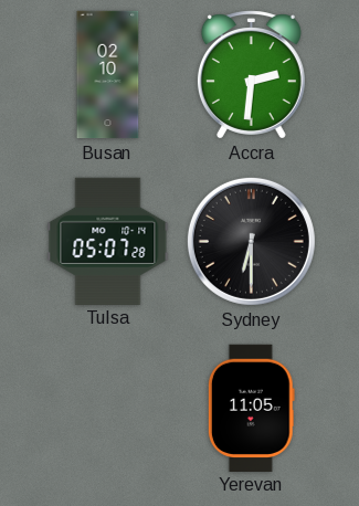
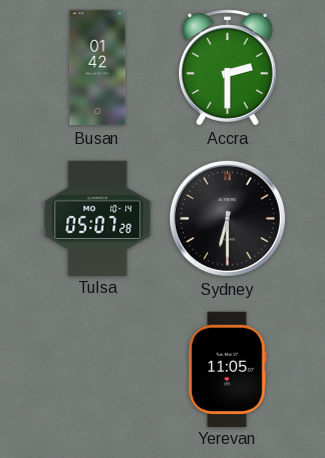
Busan: 02:10 -> 01:42 (98, 68)
Accra: 2:31 -> 2:30 (227, 68)
